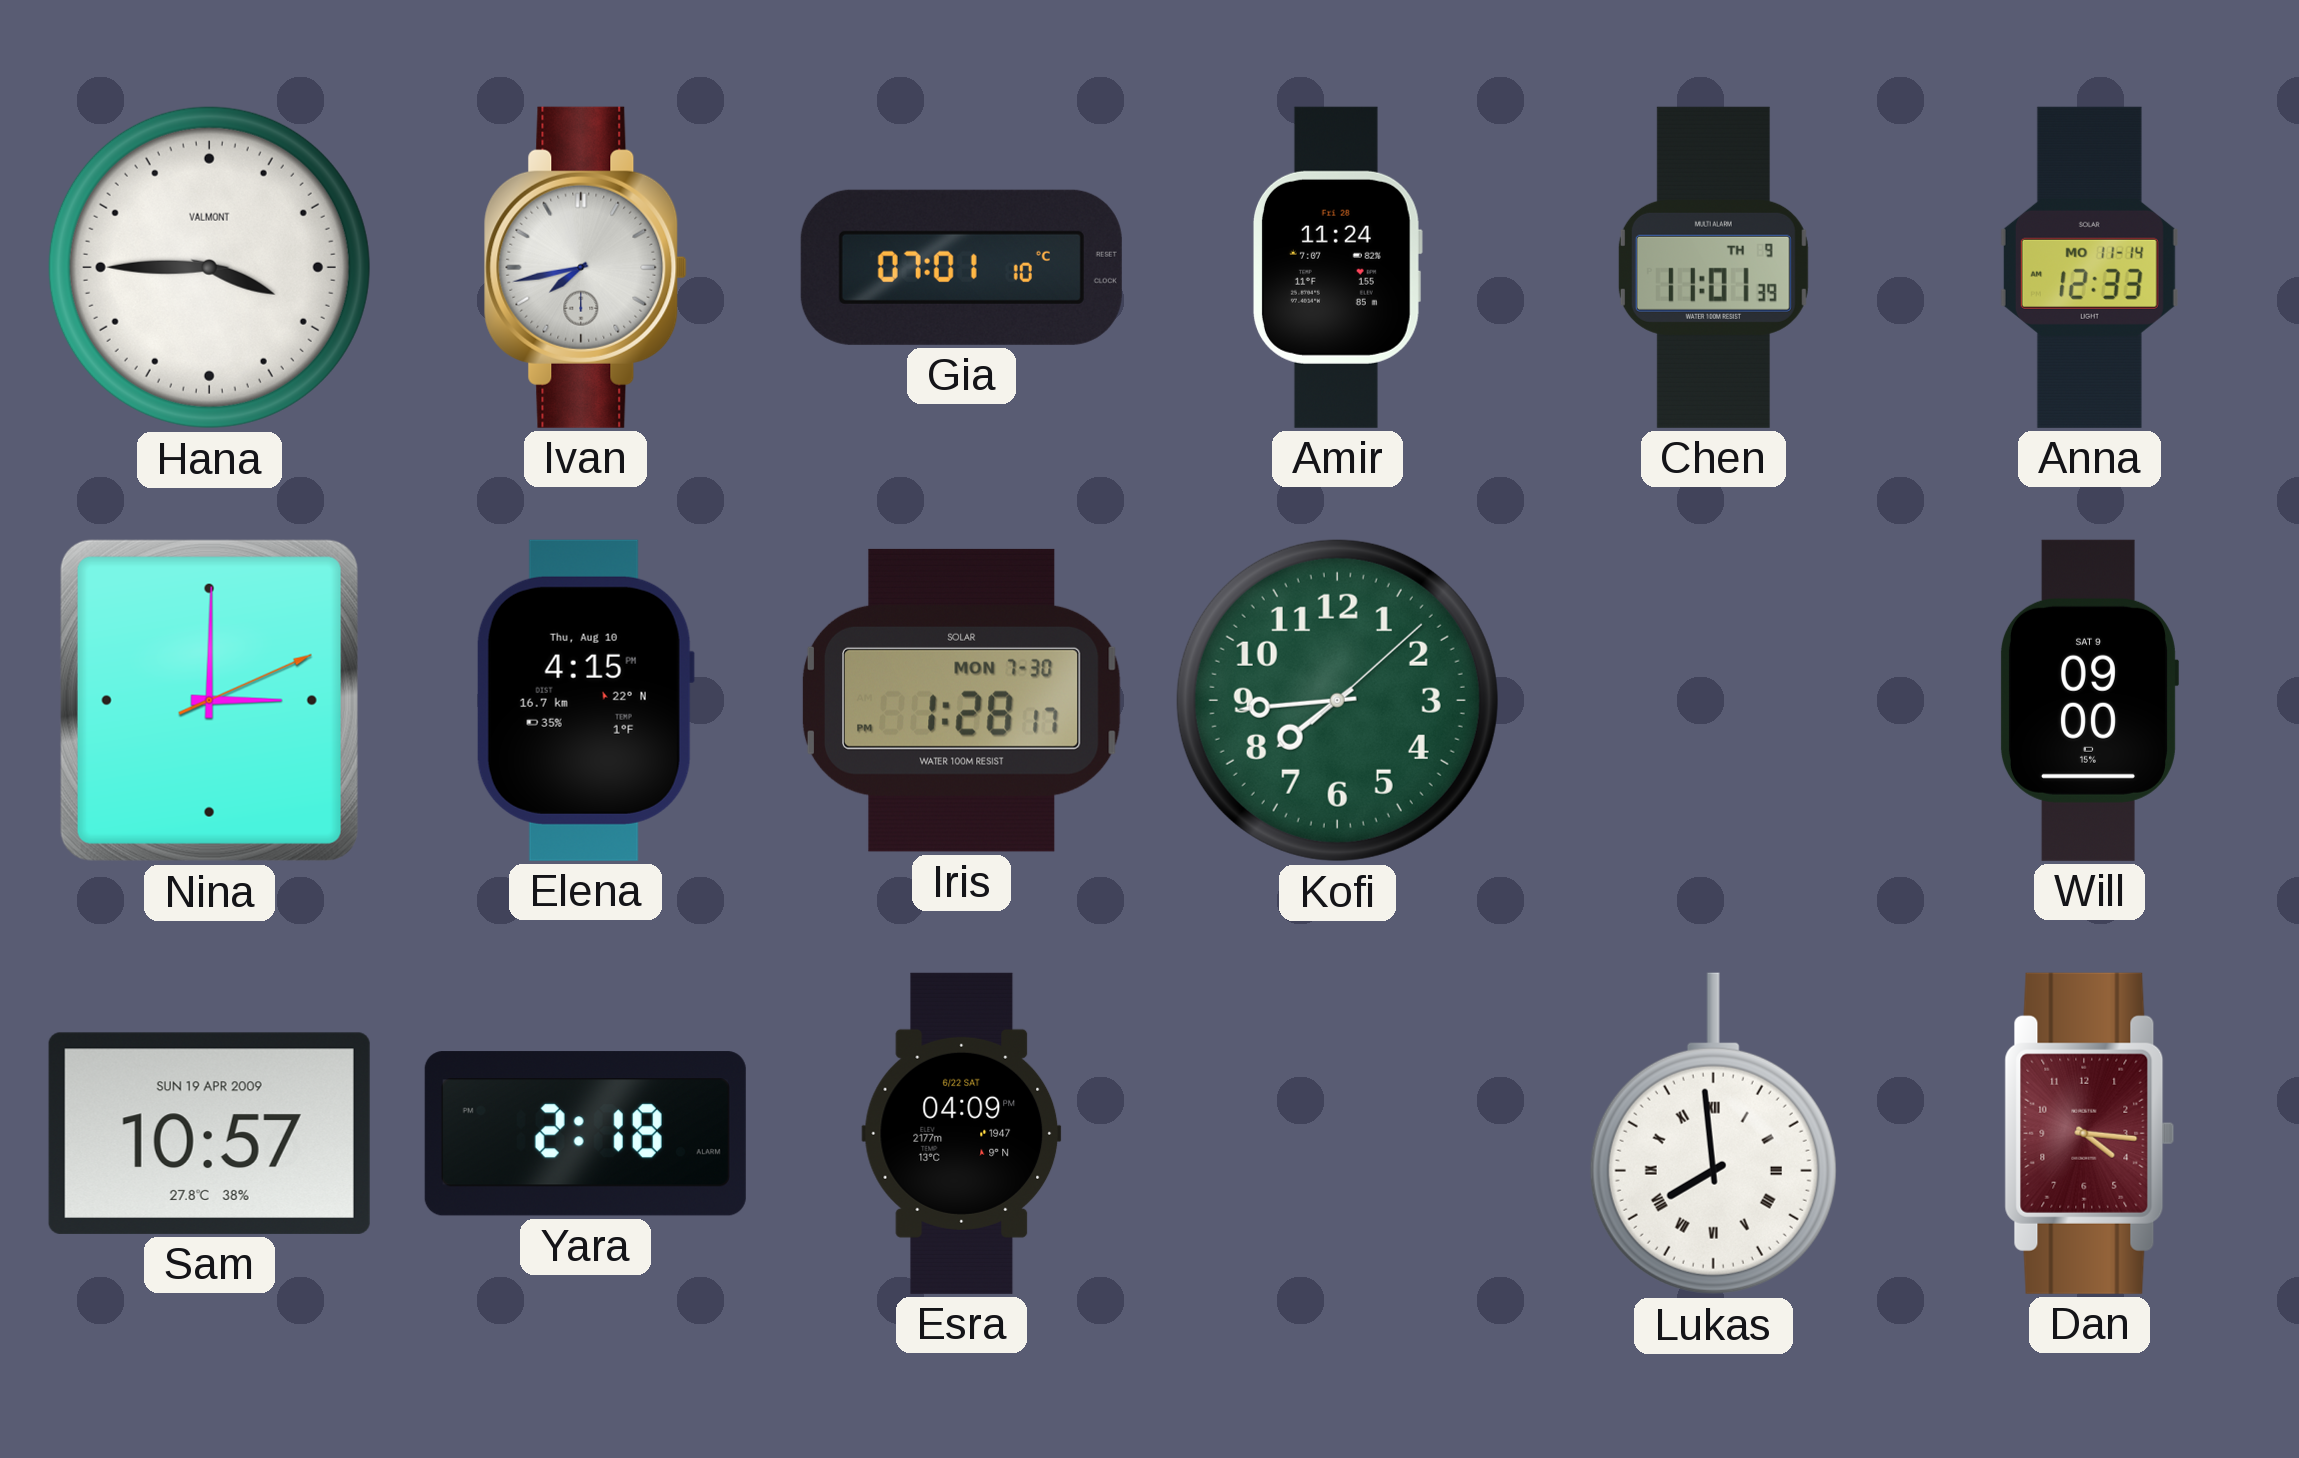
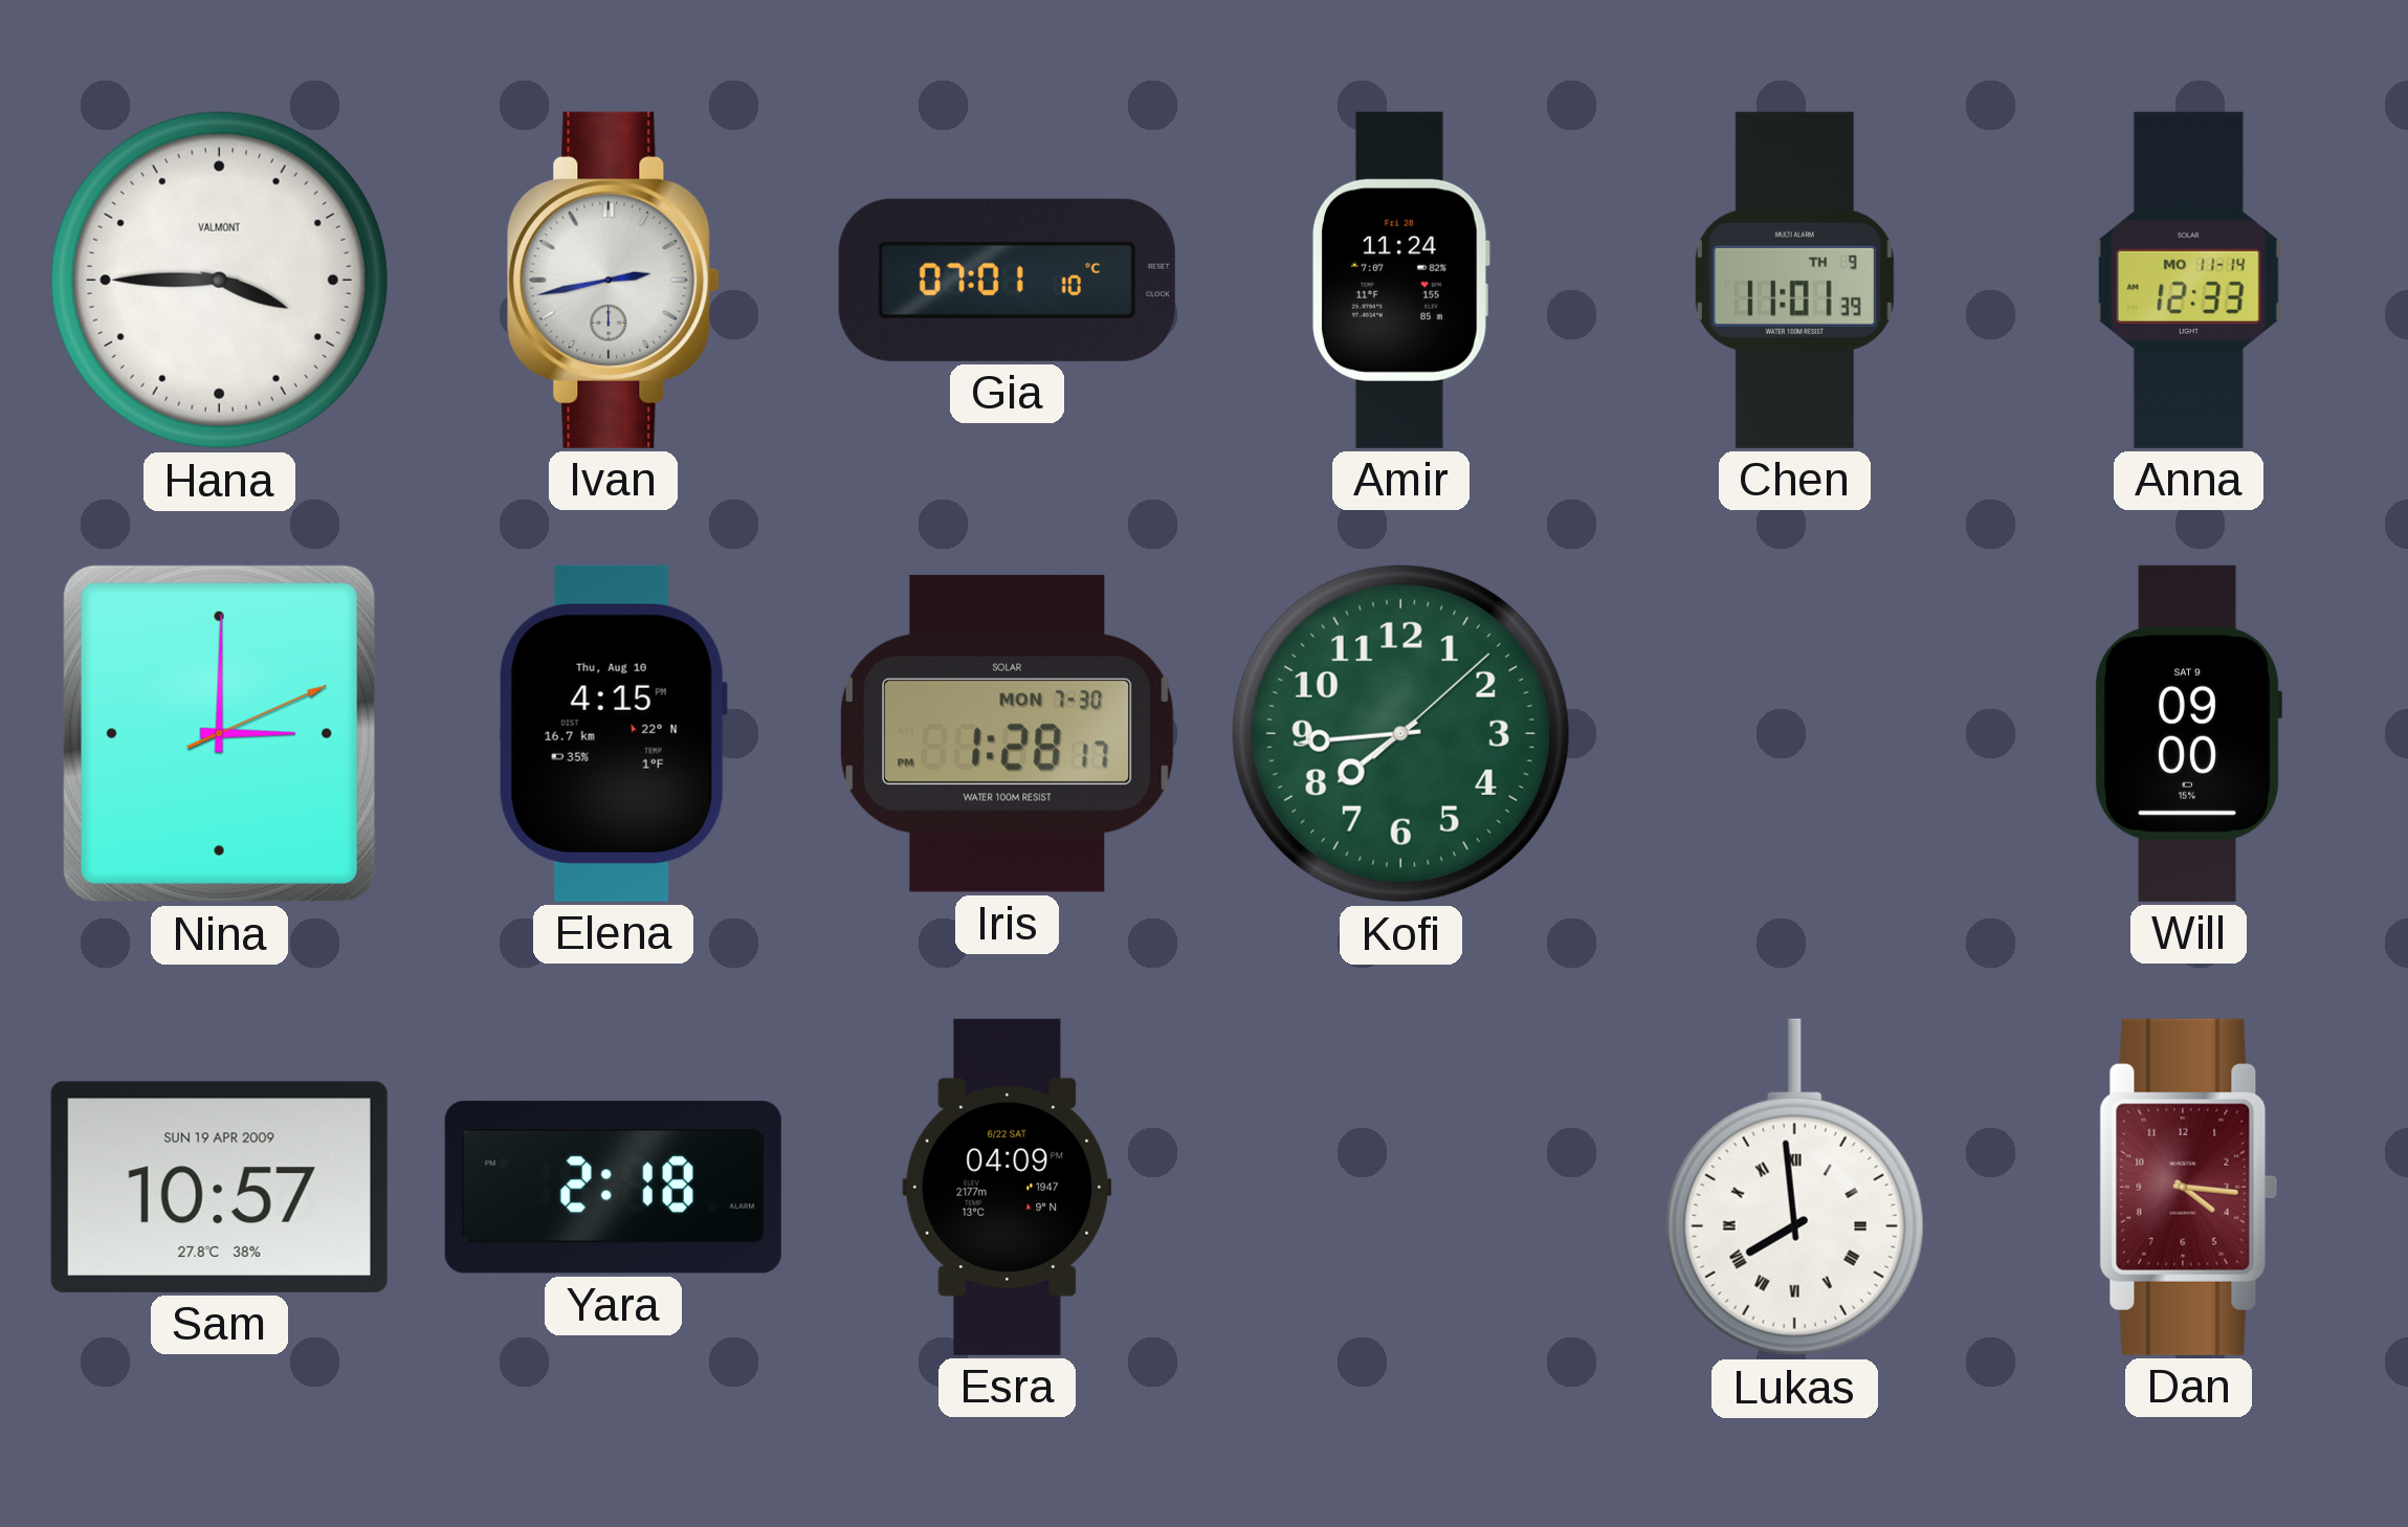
Ivan: 7:43 -> 2:43 (613, 280)
